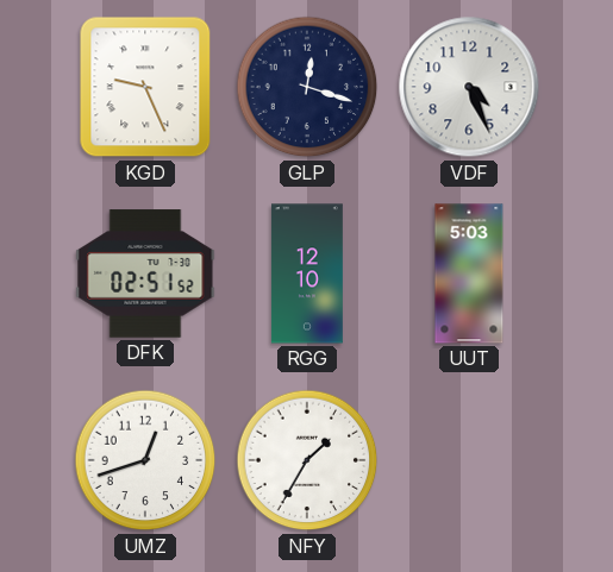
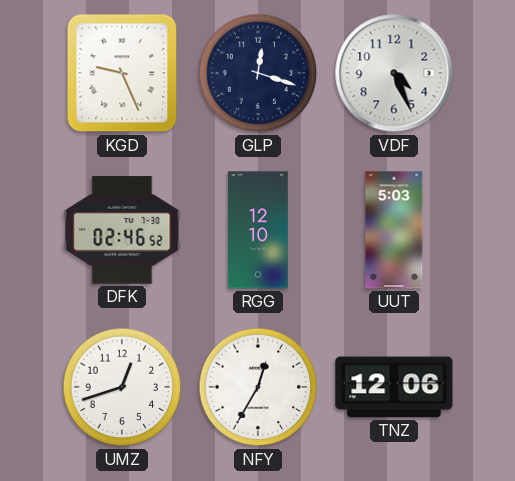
DFK: 02:51 -> 02:46 (122, 230)
NFY: 1:35 -> 12:35 (258, 387)
TNZ: none -> 12:06 (394, 387)
